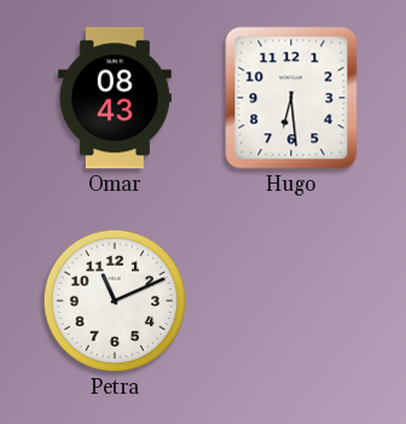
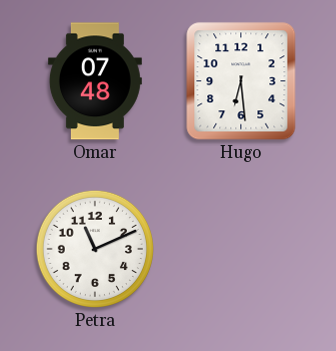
Omar: 08:43 -> 07:48 (95, 81)
